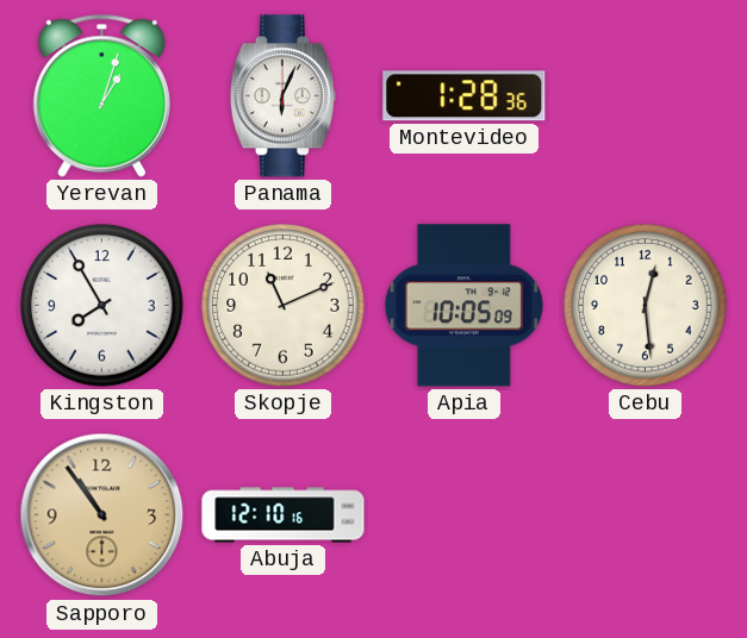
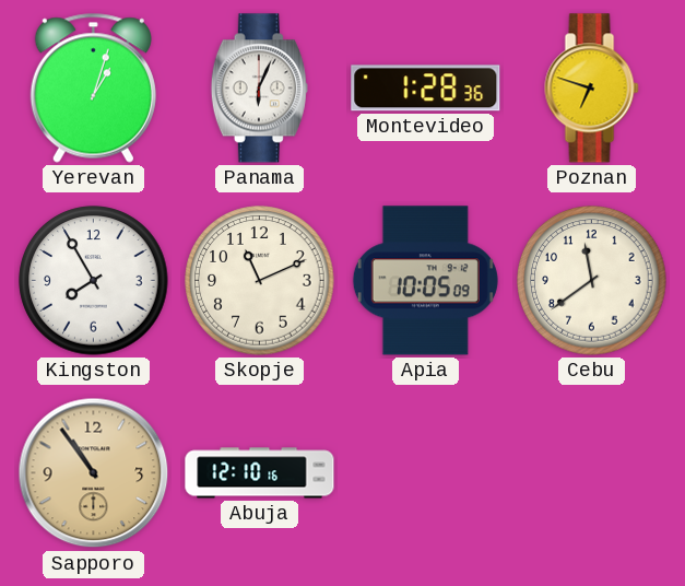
Poznan: none -> 6:48 (592, 89)
Cebu: 12:29 -> 11:39 (592, 281)
